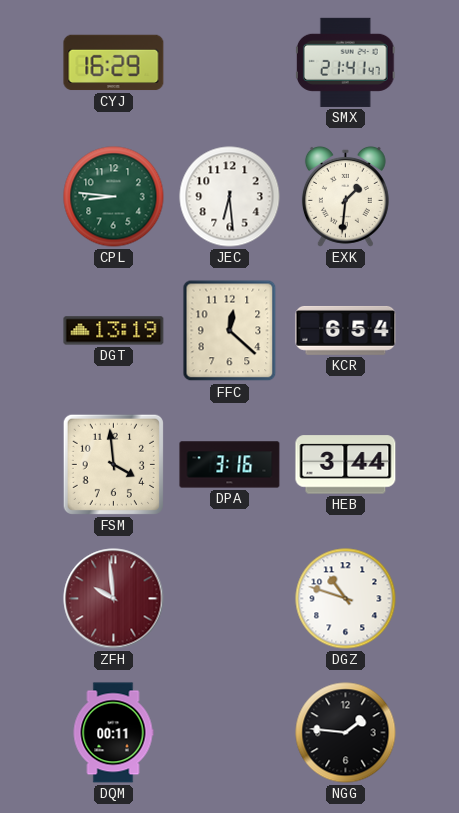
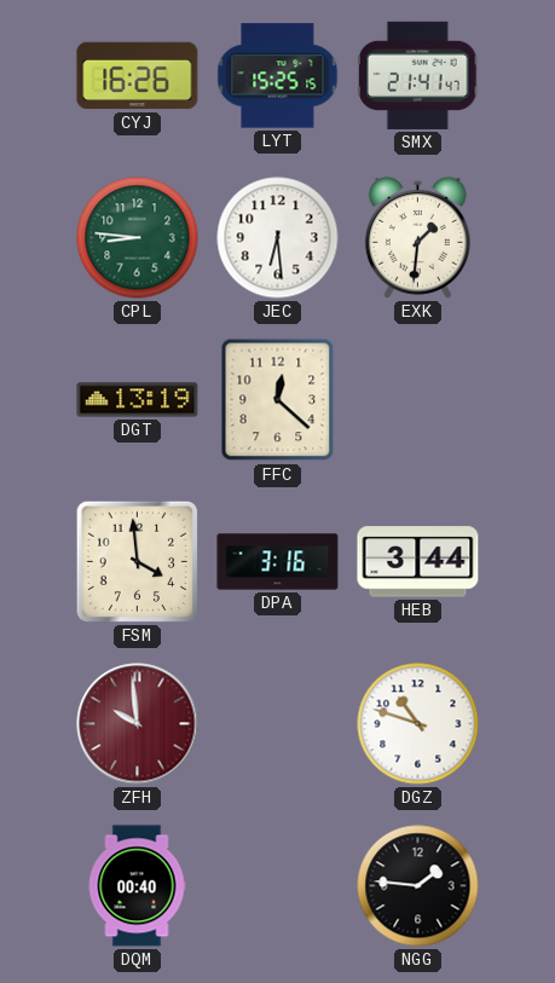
CYJ: 16:29 -> 16:26 (138, 76)
LYT: none -> 15:25 (278, 76)
KCR: 6:54 -> none (346, 330)
DQM: 00:11 -> 00:40 (137, 886)
